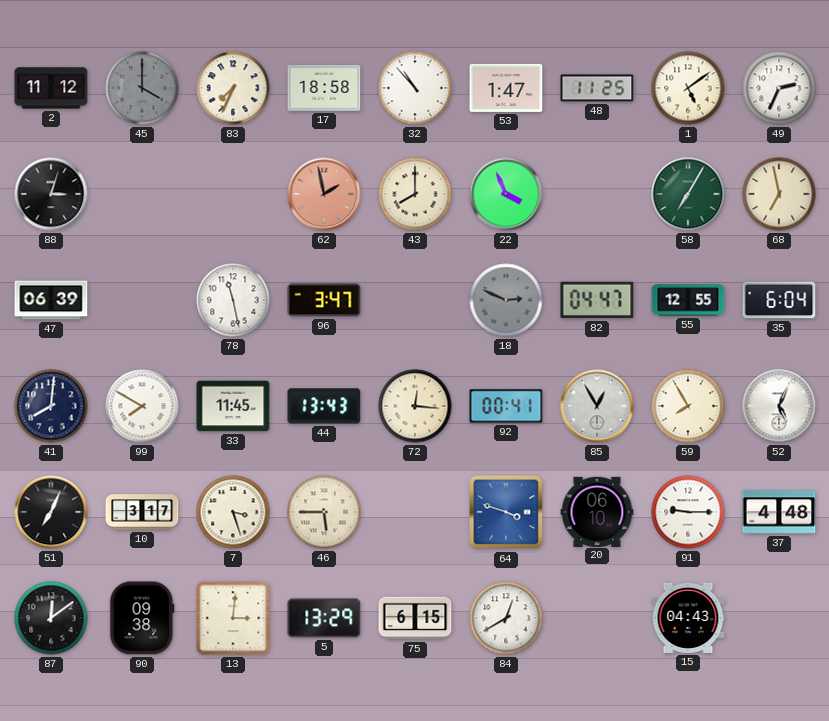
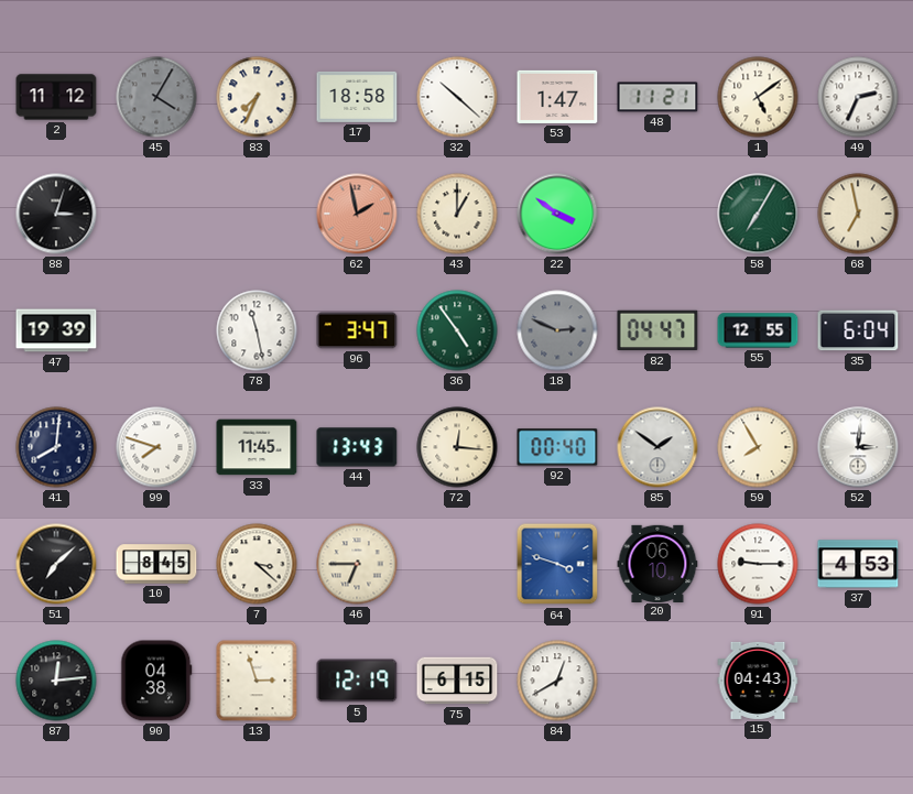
45: 4:00 -> 4:05 (156, 97)
32: 10:53 -> 10:22 (457, 97)
48: 11:25 -> 11:21 (657, 97)
43: 8:00 -> 1:00 (457, 214)
22: 3:56 -> 3:51 (557, 214)
47: 06:39 -> 19:39 (56, 330)
36: none -> 4:54 (457, 330)
99: 7:50 -> 7:48 (156, 447)
92: 00:41 -> 00:40 (557, 447)
85: 12:55 -> 1:51 (657, 447)
52: 5:04 -> 3:01 (858, 447)
51: 7:04 -> 7:08 (56, 564)
10: 3:17 -> 8:45 (156, 564)
7: 3:27 -> 3:22 (257, 564)
46: 5:45 -> 6:45 (357, 564)
37: 4:48 -> 4:53 (858, 564)
87: 12:09 -> 12:14 (56, 681)
90: 09:38 -> 04:38 (156, 681)
13: 3:01 -> 2:57 (257, 681)
5: 13:29 -> 12:19 (357, 681)
